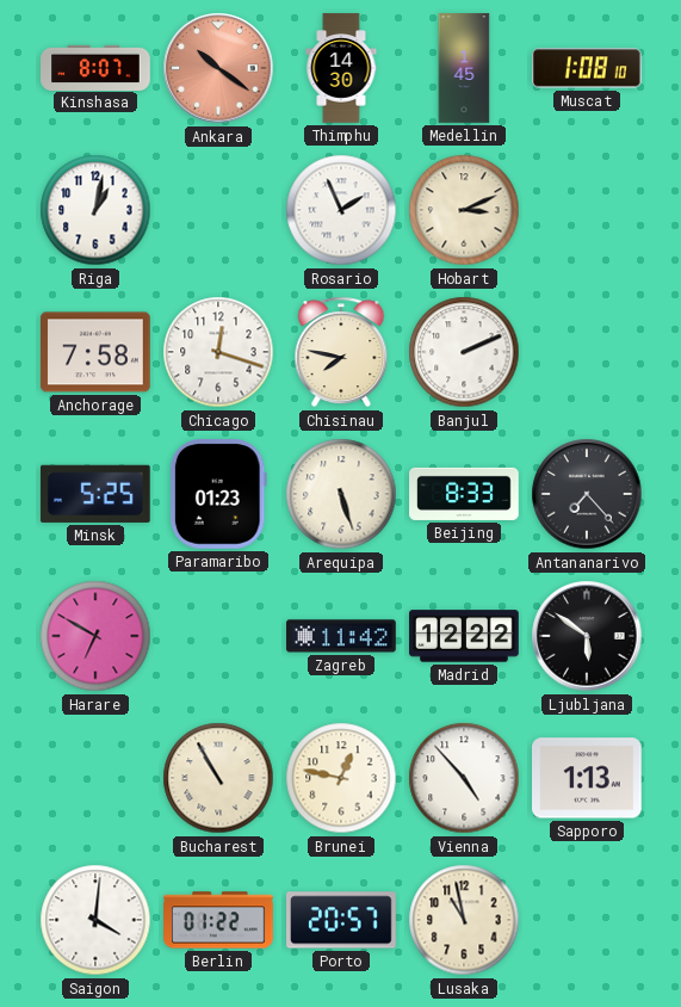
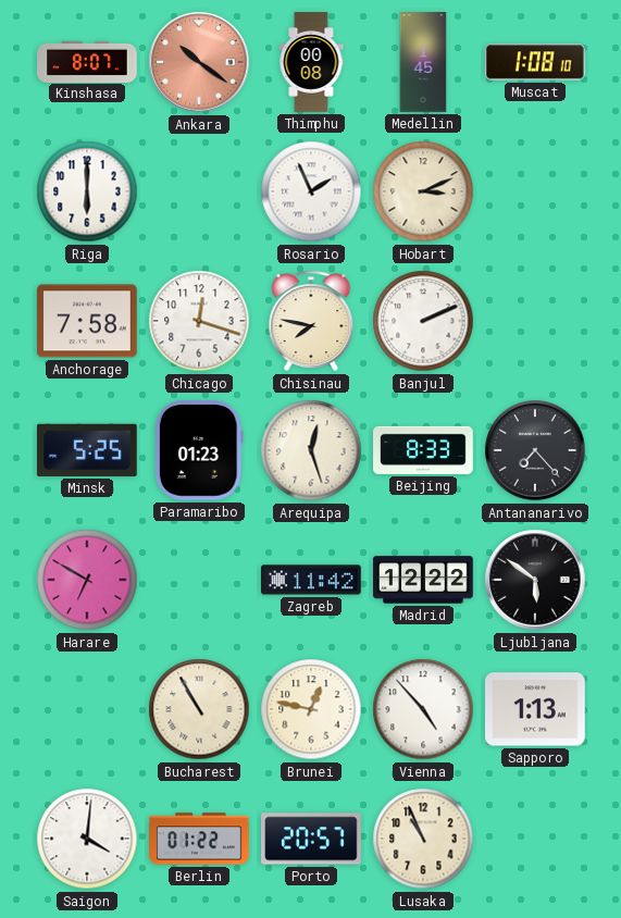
Thimphu: 14:30 -> 00:08 (311, 62)
Riga: 1:02 -> 6:00 (87, 191)
Arequipa: 5:27 -> 12:27 (311, 450)
Lusaka: 10:58 -> 10:56 (423, 839)
